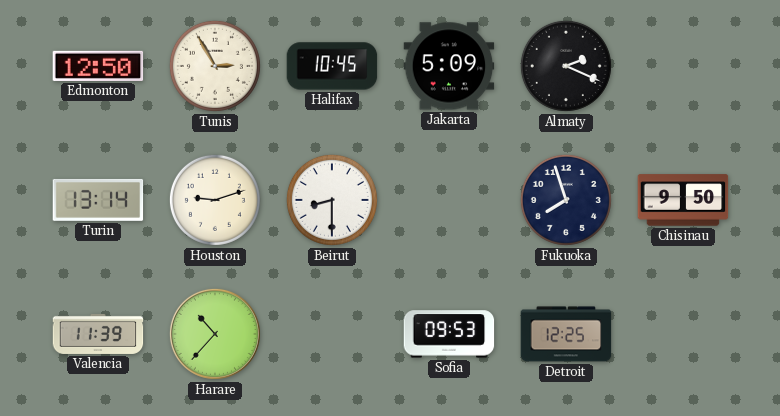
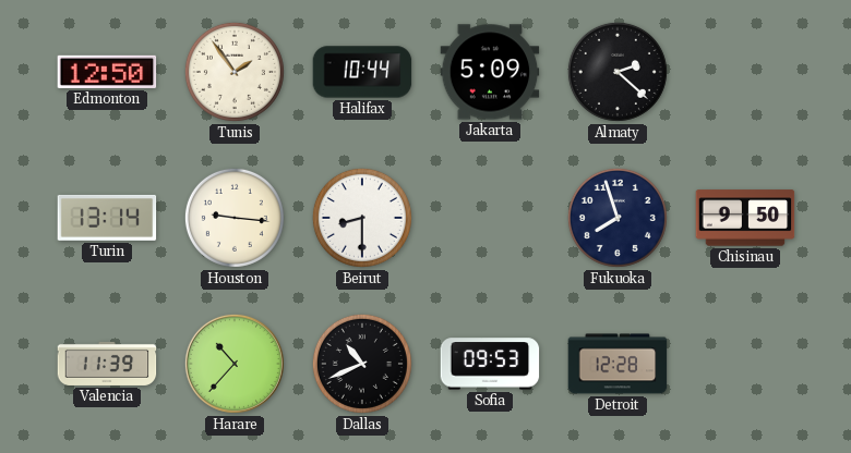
Tunis: 2:55 -> 1:54 (235, 72)
Halifax: 10:45 -> 10:44 (362, 72)
Almaty: 2:19 -> 2:22 (618, 72)
Houston: 9:12 -> 9:16 (235, 218)
Dallas: none -> 10:41 (362, 364)
Detroit: 12:25 -> 12:28 (618, 364)
